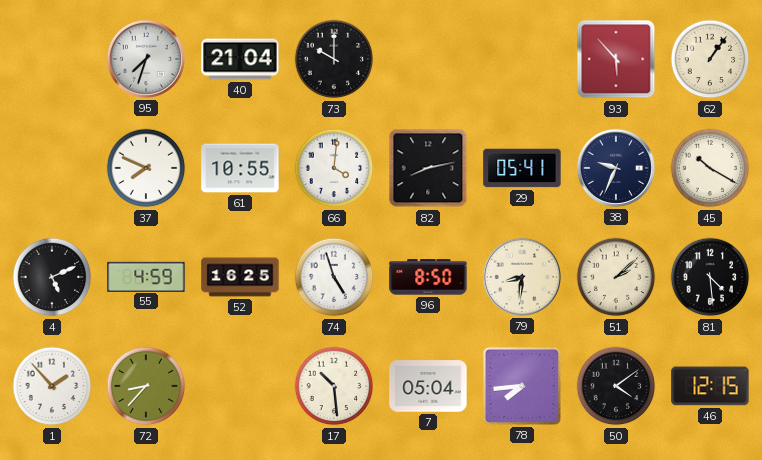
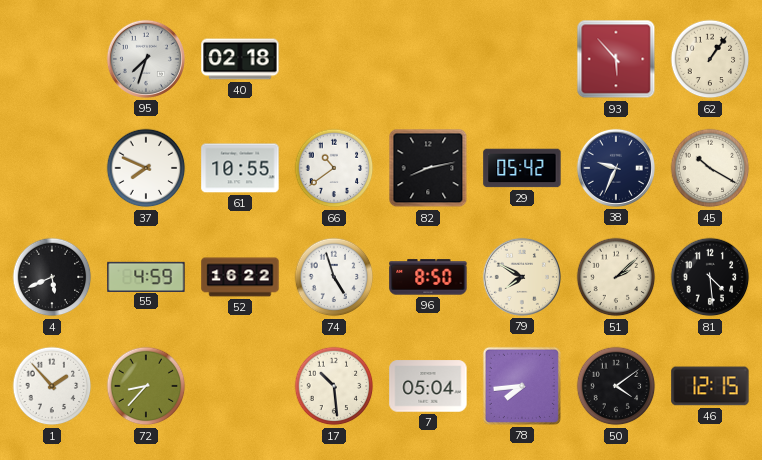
40: 21:04 -> 02:18 (240, 59)
73: 10:00 -> none (334, 59)
66: 4:01 -> 10:39 (334, 168)
29: 05:41 -> 05:42 (522, 168)
4: 5:11 -> 5:41 (52, 277)
52: 16:25 -> 16:22 (240, 277)
79: 8:31 -> 7:50 (522, 277)
